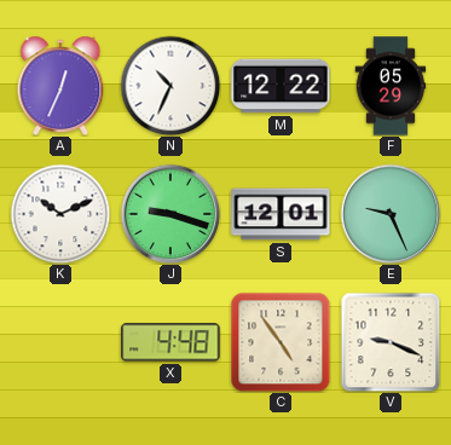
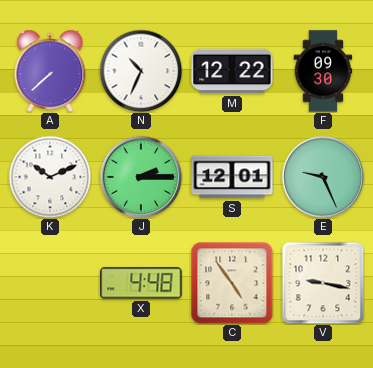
A: 12:34 -> 7:38 (50, 71)
F: 05:29 -> 09:30 (323, 71)
J: 9:18 -> 2:15 (141, 177)
V: 9:19 -> 9:17 (323, 283)
